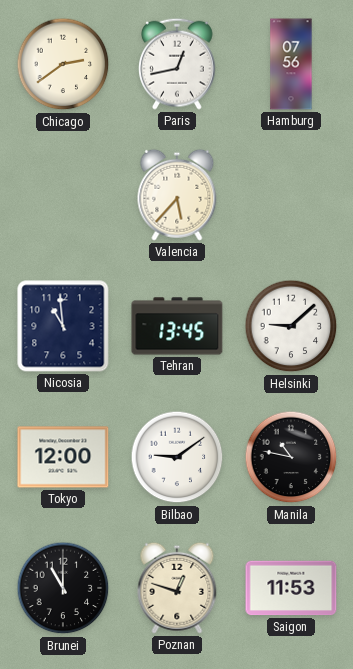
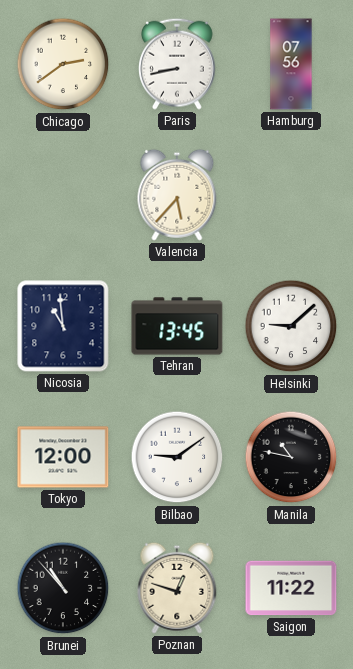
Paris: 12:43 -> 8:43 (178, 64)
Brunei: 11:00 -> 10:53 (63, 588)
Saigon: 11:53 -> 11:22 (291, 588)
